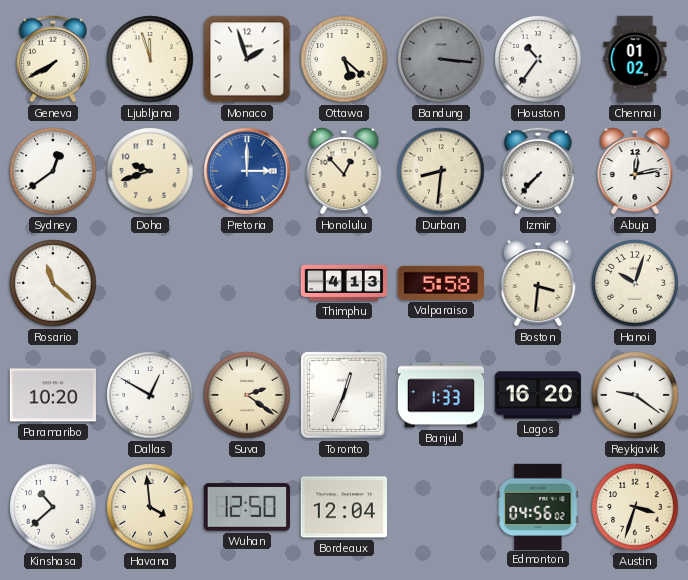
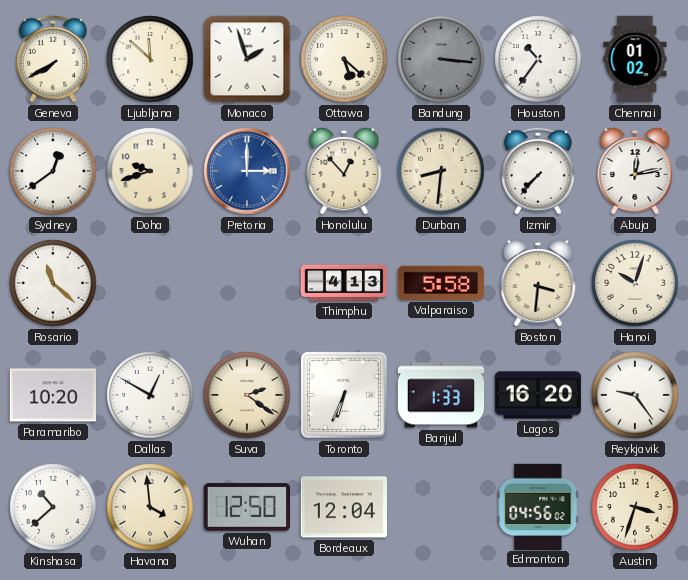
Ljubljana: 11:57 -> 11:52 (150, 59)
Toronto: 12:34 -> 6:34 (344, 395)
Reykjavik: 9:21 -> 9:24 (635, 395)
